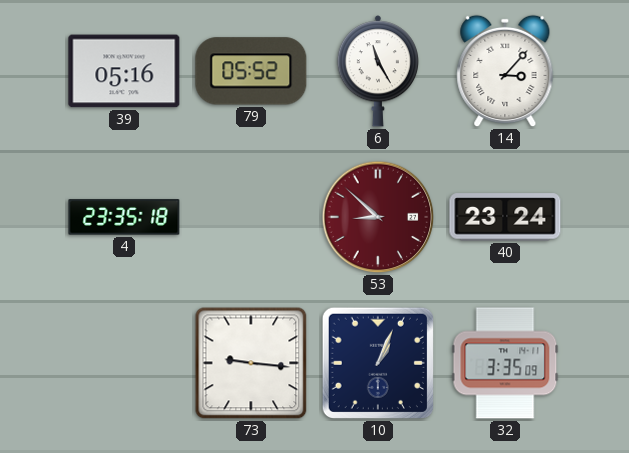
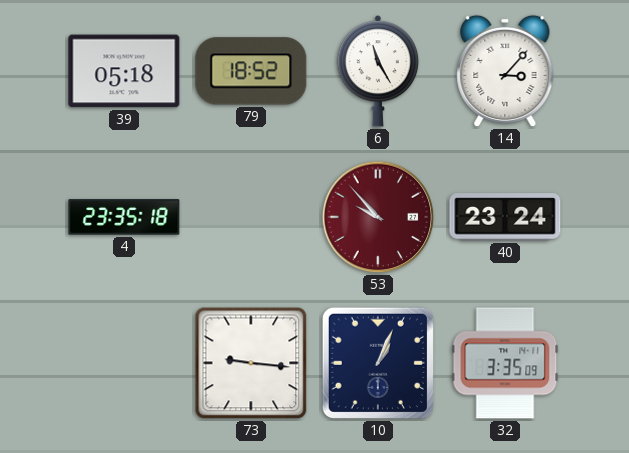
39: 05:16 -> 05:18 (124, 71)
79: 05:52 -> 18:52 (251, 71)
53: 8:52 -> 9:53 (378, 217)
